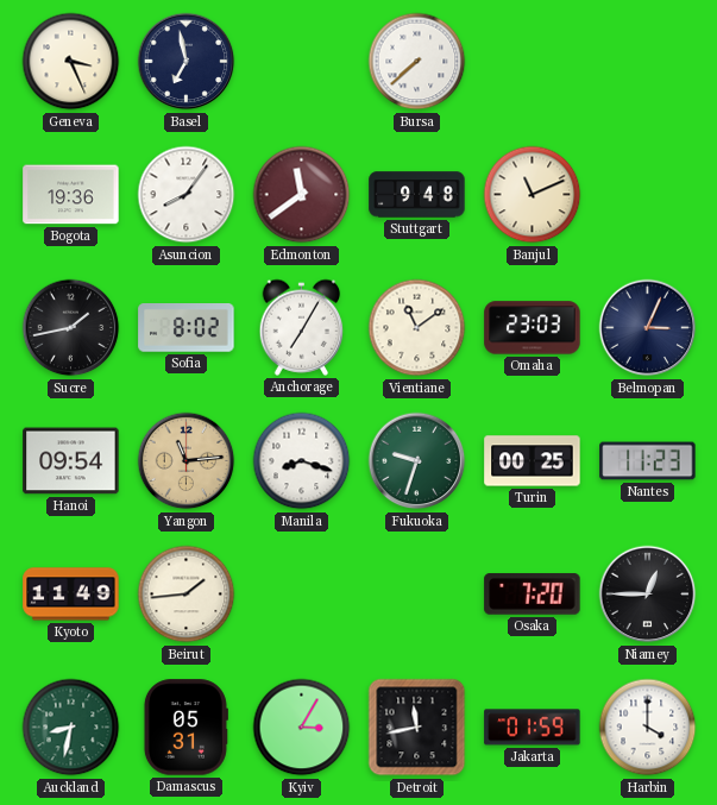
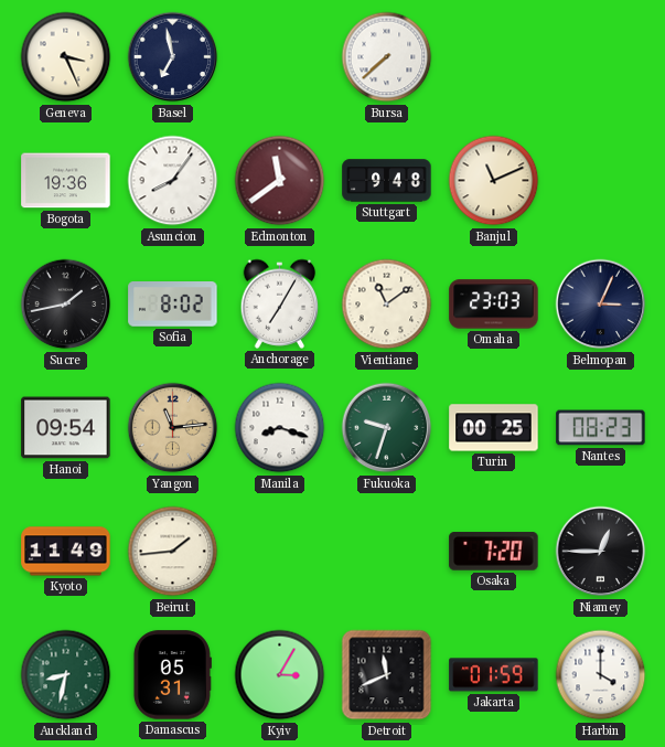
Nantes: 11:23 -> 08:23 (601, 428)
Detroit: 11:43 -> 11:41 (387, 675)
